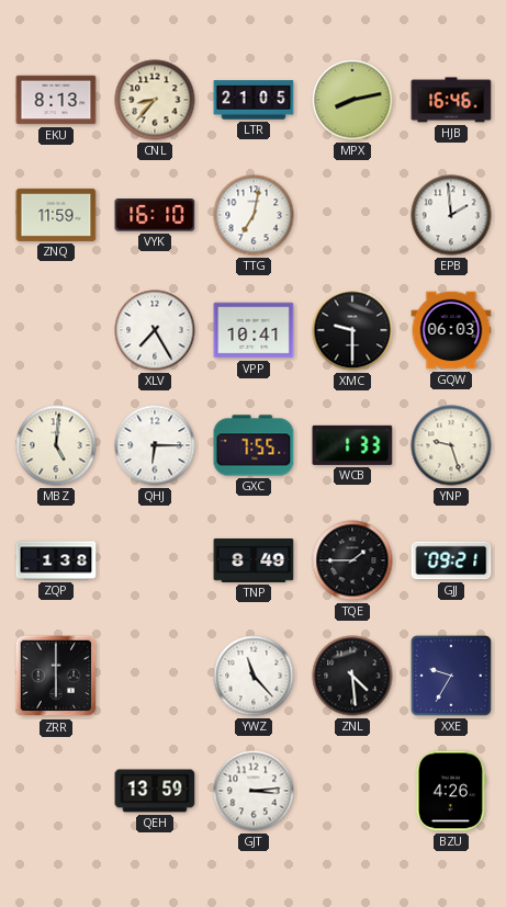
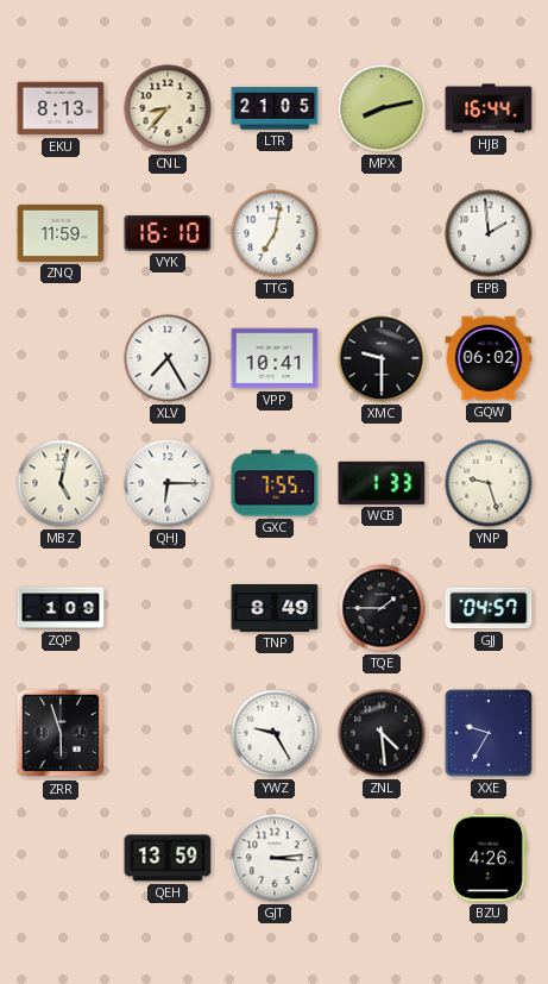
HJB: 16:46 -> 16:44 (489, 108)
GQW: 06:03 -> 06:02 (489, 358)
MBZ: 5:01 -> 5:02 (61, 483)
ZQP: 1:38 -> 1:09 (61, 608)
GJJ: 09:21 -> 04:57 (489, 608)
ZRR: 6:00 -> 5:57 (61, 733)
YWZ: 11:23 -> 9:25 (275, 733)
